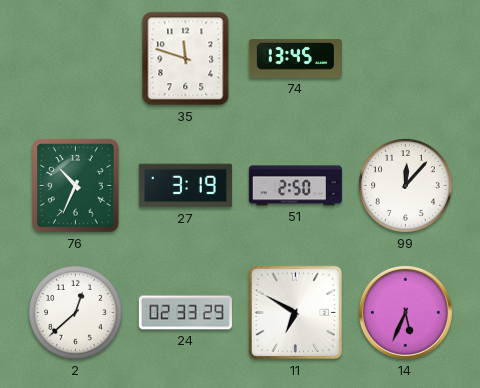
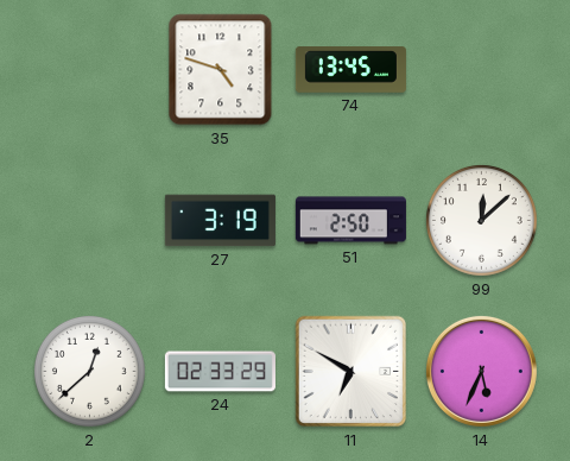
35: 11:48 -> 4:48 (221, 70)
76: 10:34 -> none (76, 186)
99: 12:07 -> 12:08 (481, 220)
